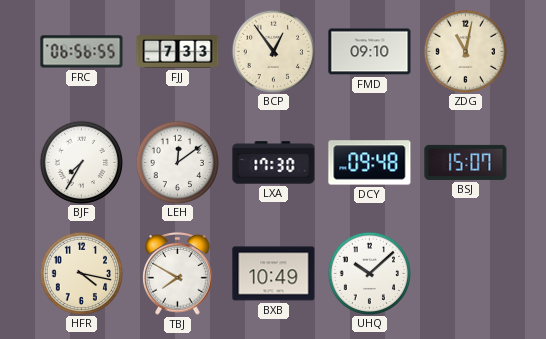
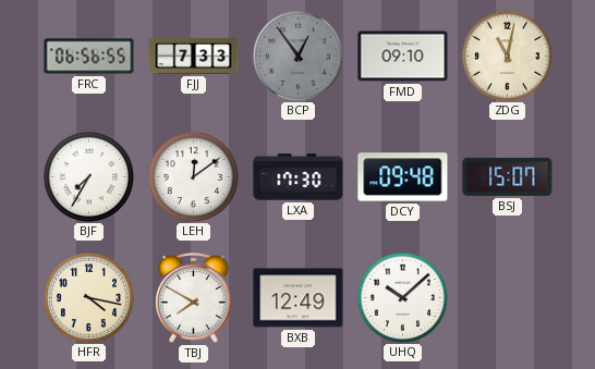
BCP dial: cream -> grey (297, 56)
BXB: 10:49 -> 12:49 (299, 298)
